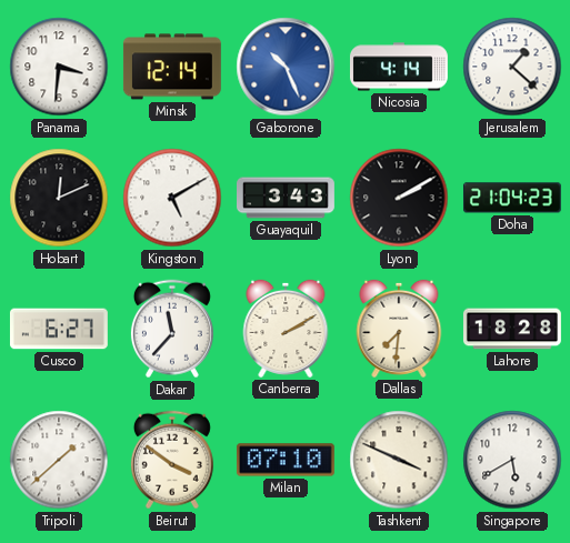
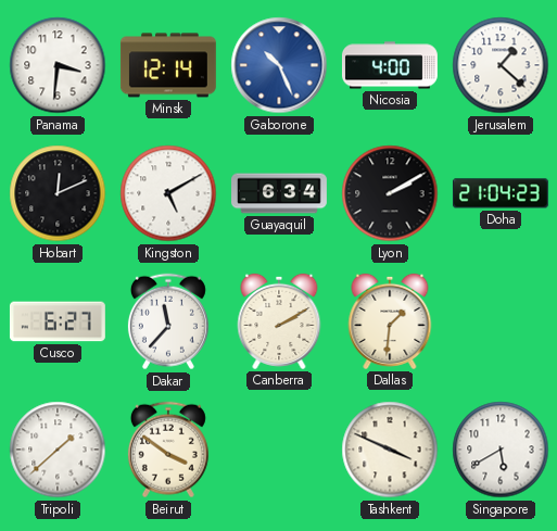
Nicosia: 4:14 -> 4:00 (390, 65)
Guayaquil: 3:43 -> 6:34 (280, 193)
Dallas: 7:31 -> 1:31 (390, 321)
Lahore: 18:28 -> none (512, 329)
Milan: 07:10 -> none (286, 460)
